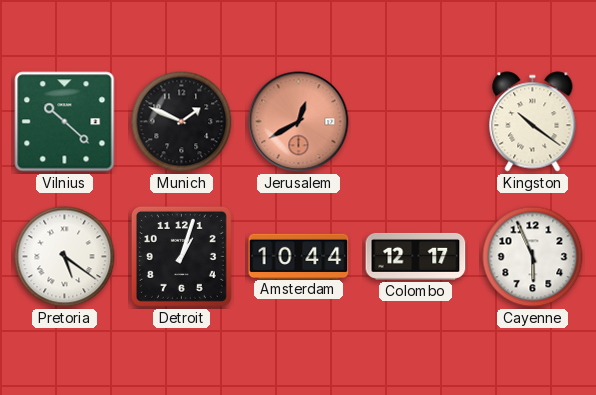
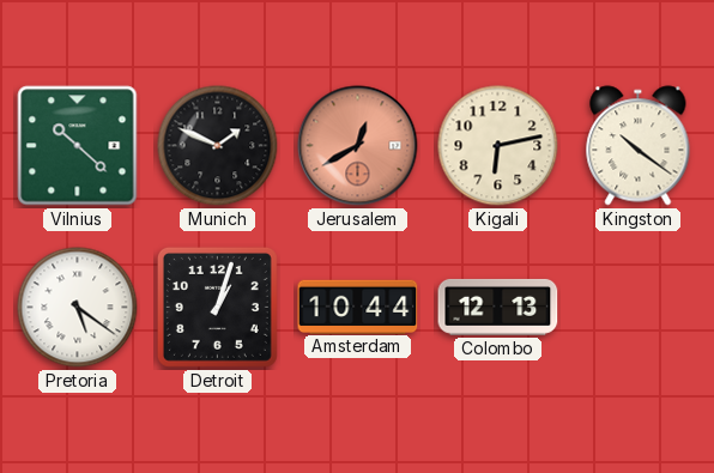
Kigali: none -> 6:13 (498, 146)
Colombo: 12:17 -> 12:13 (498, 307)
Cayenne: 5:56 -> none (533, 257)
